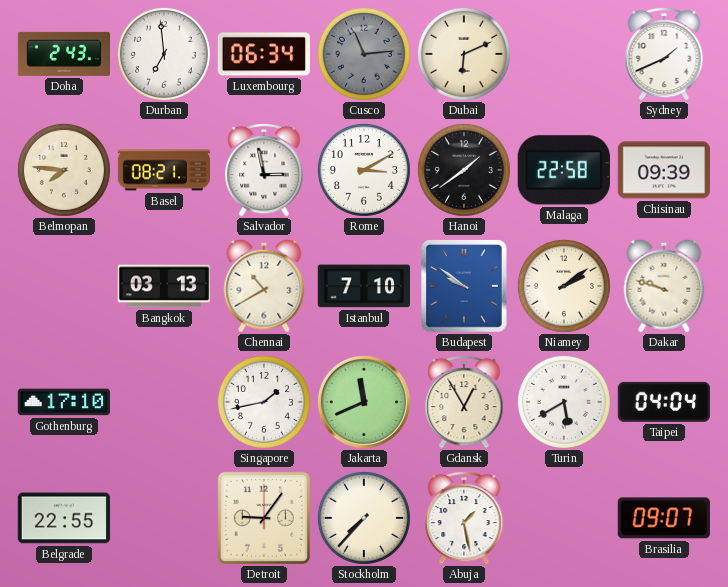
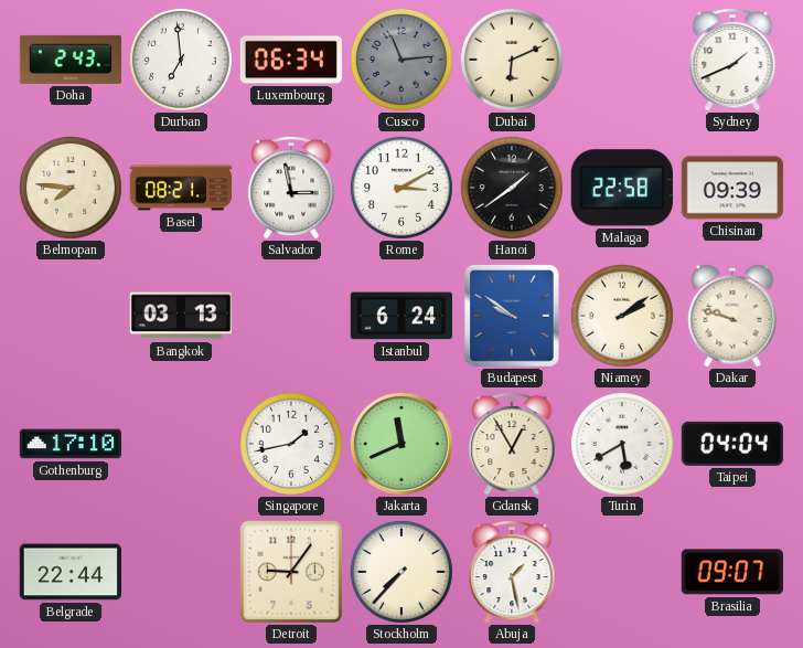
Chennai: 10:40 -> none (264, 286)
Istanbul: 7:10 -> 6:24 (400, 316)
Belgrade: 22:55 -> 22:44 (69, 572)
